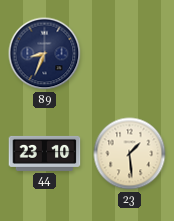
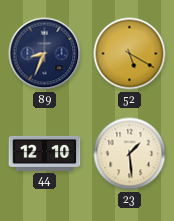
52: none -> 5:20 (130, 54)
44: 23:10 -> 12:10 (45, 153)
